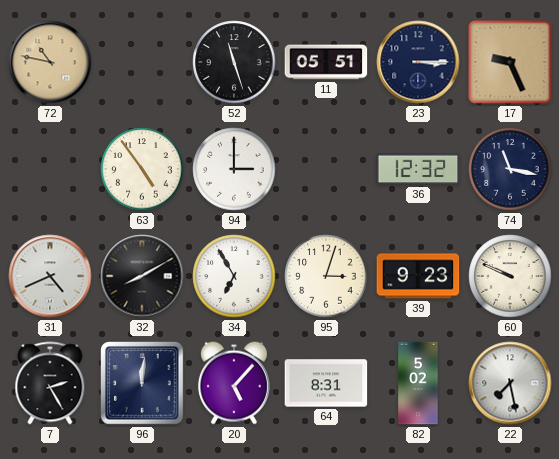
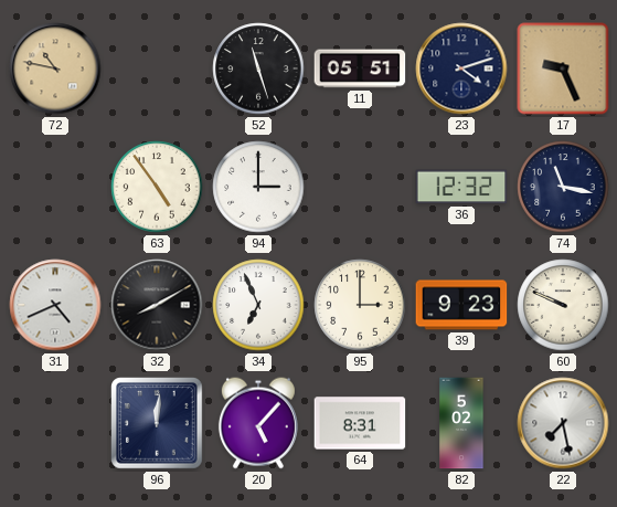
23: 3:15 -> 4:12 (461, 68)
34: 6:55 -> 6:56 (258, 305)
95: 3:03 -> 3:00 (360, 305)
7: 2:25 -> none (50, 383)
